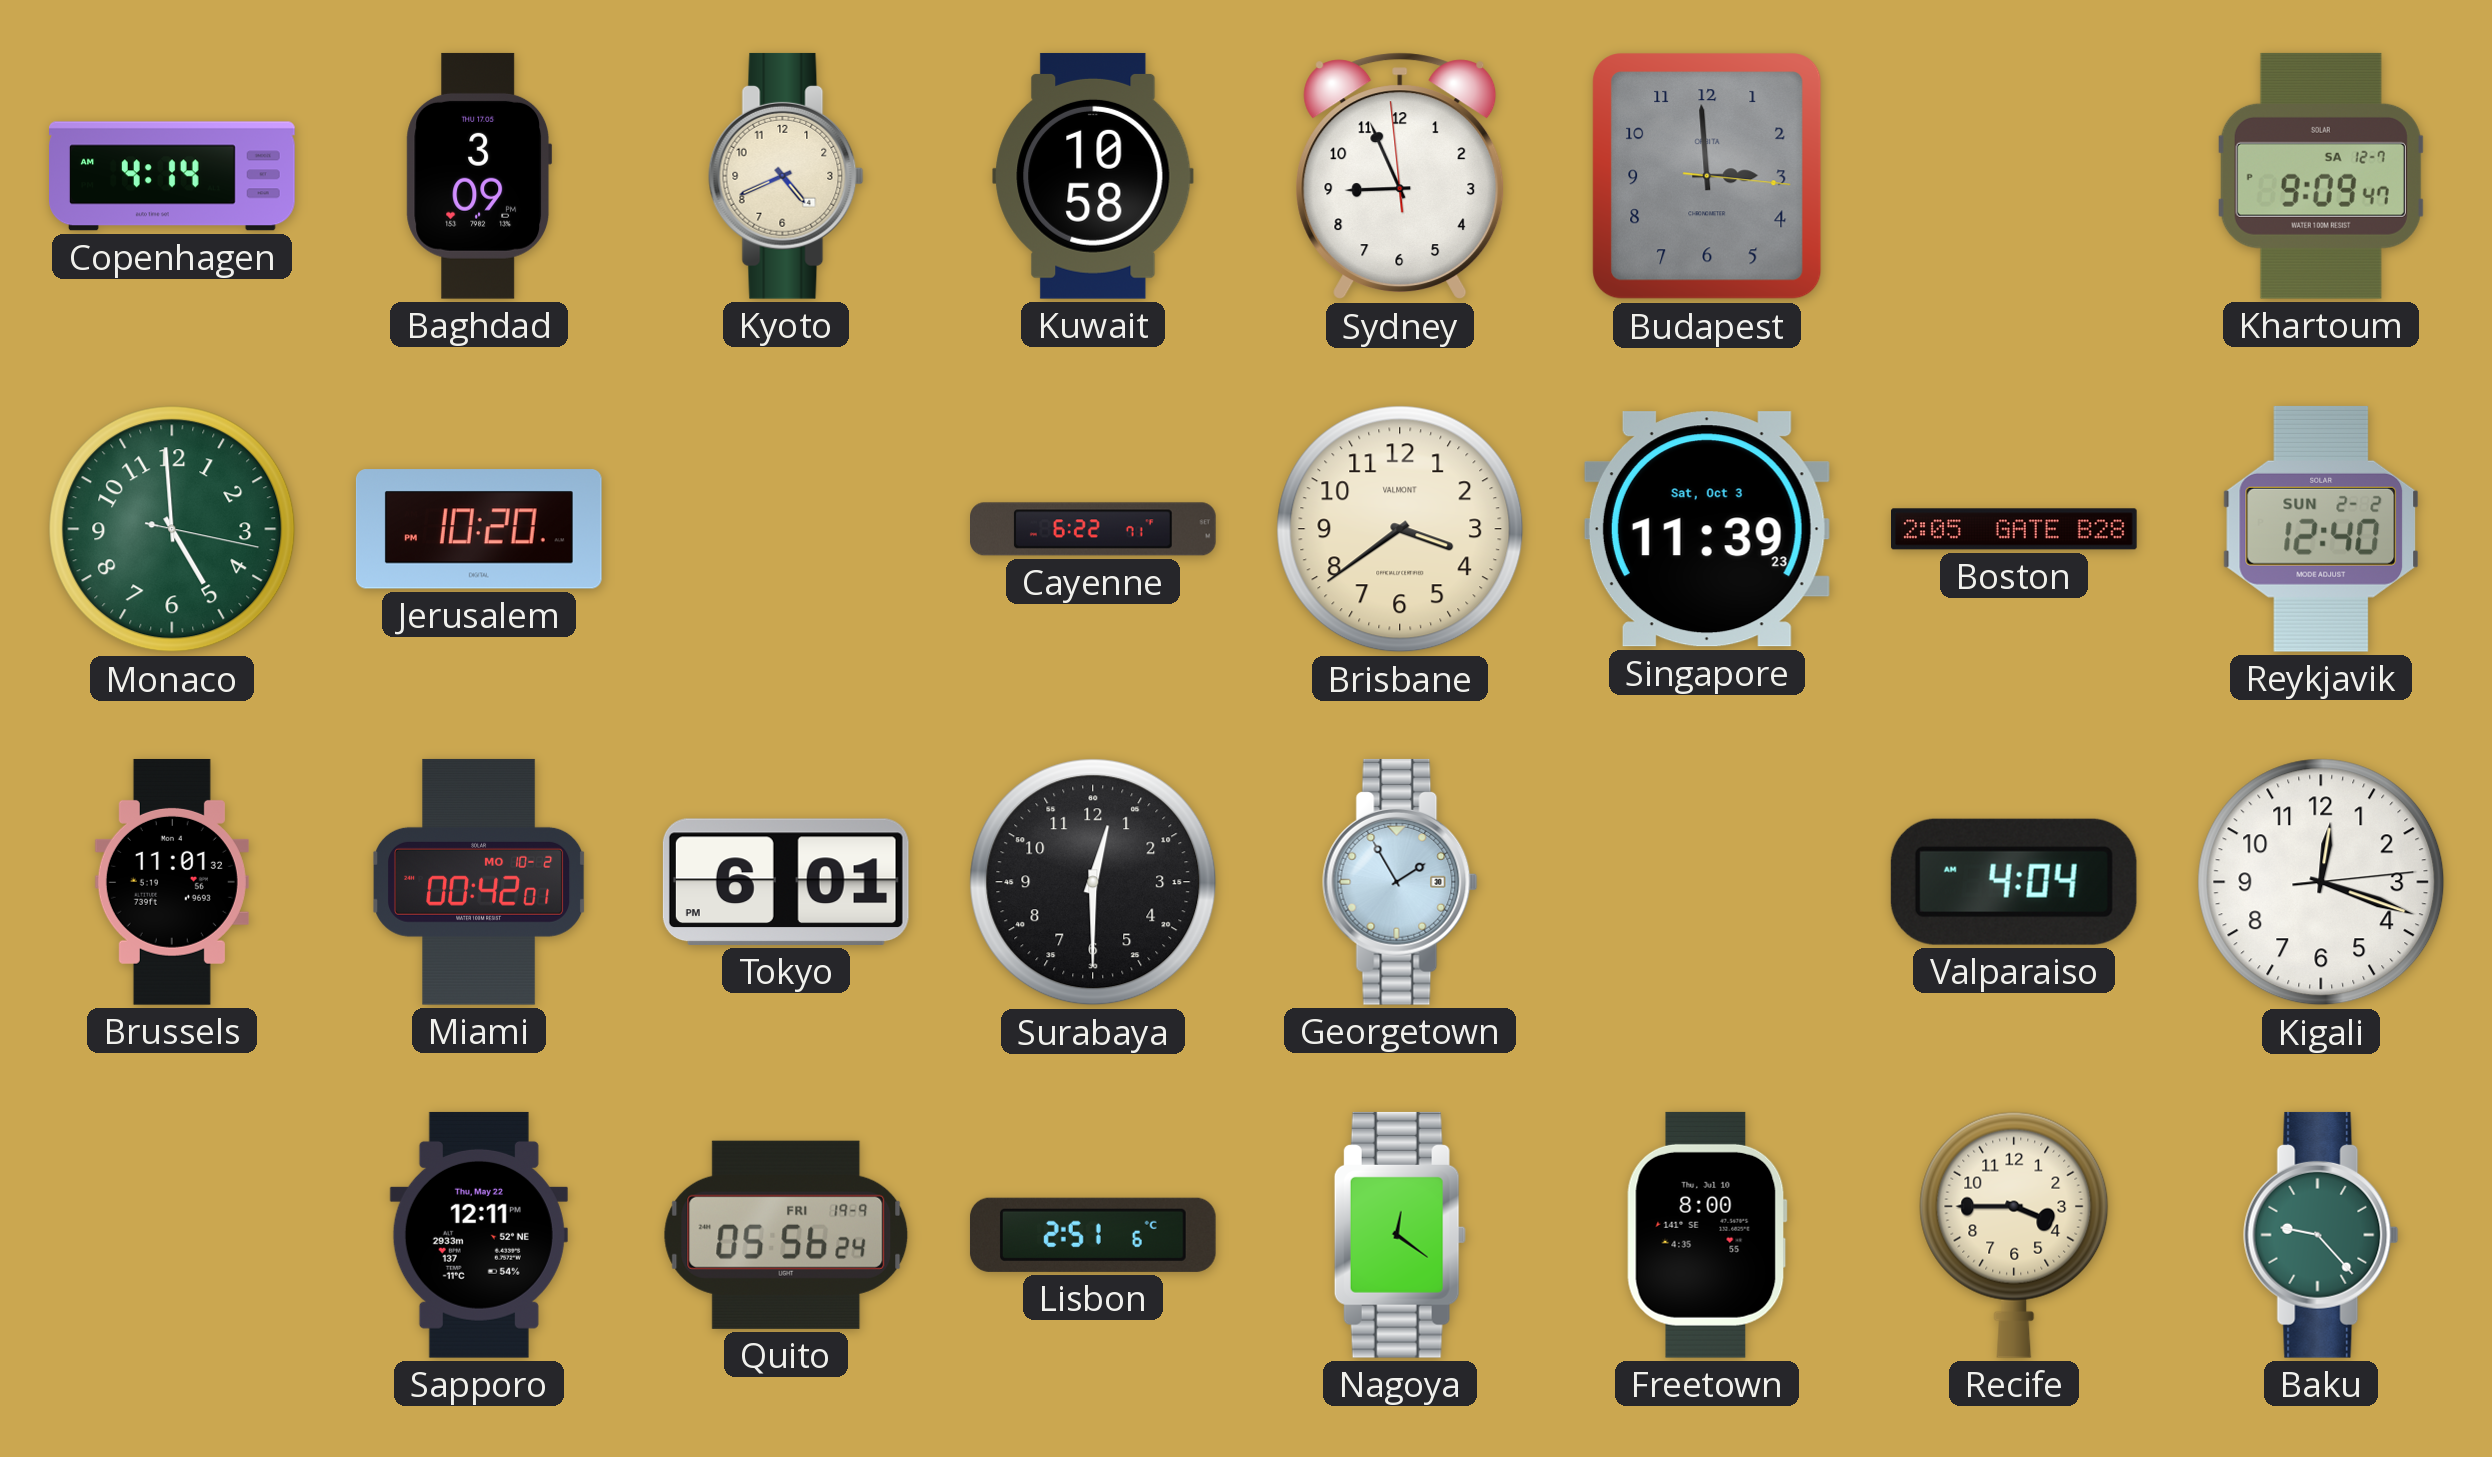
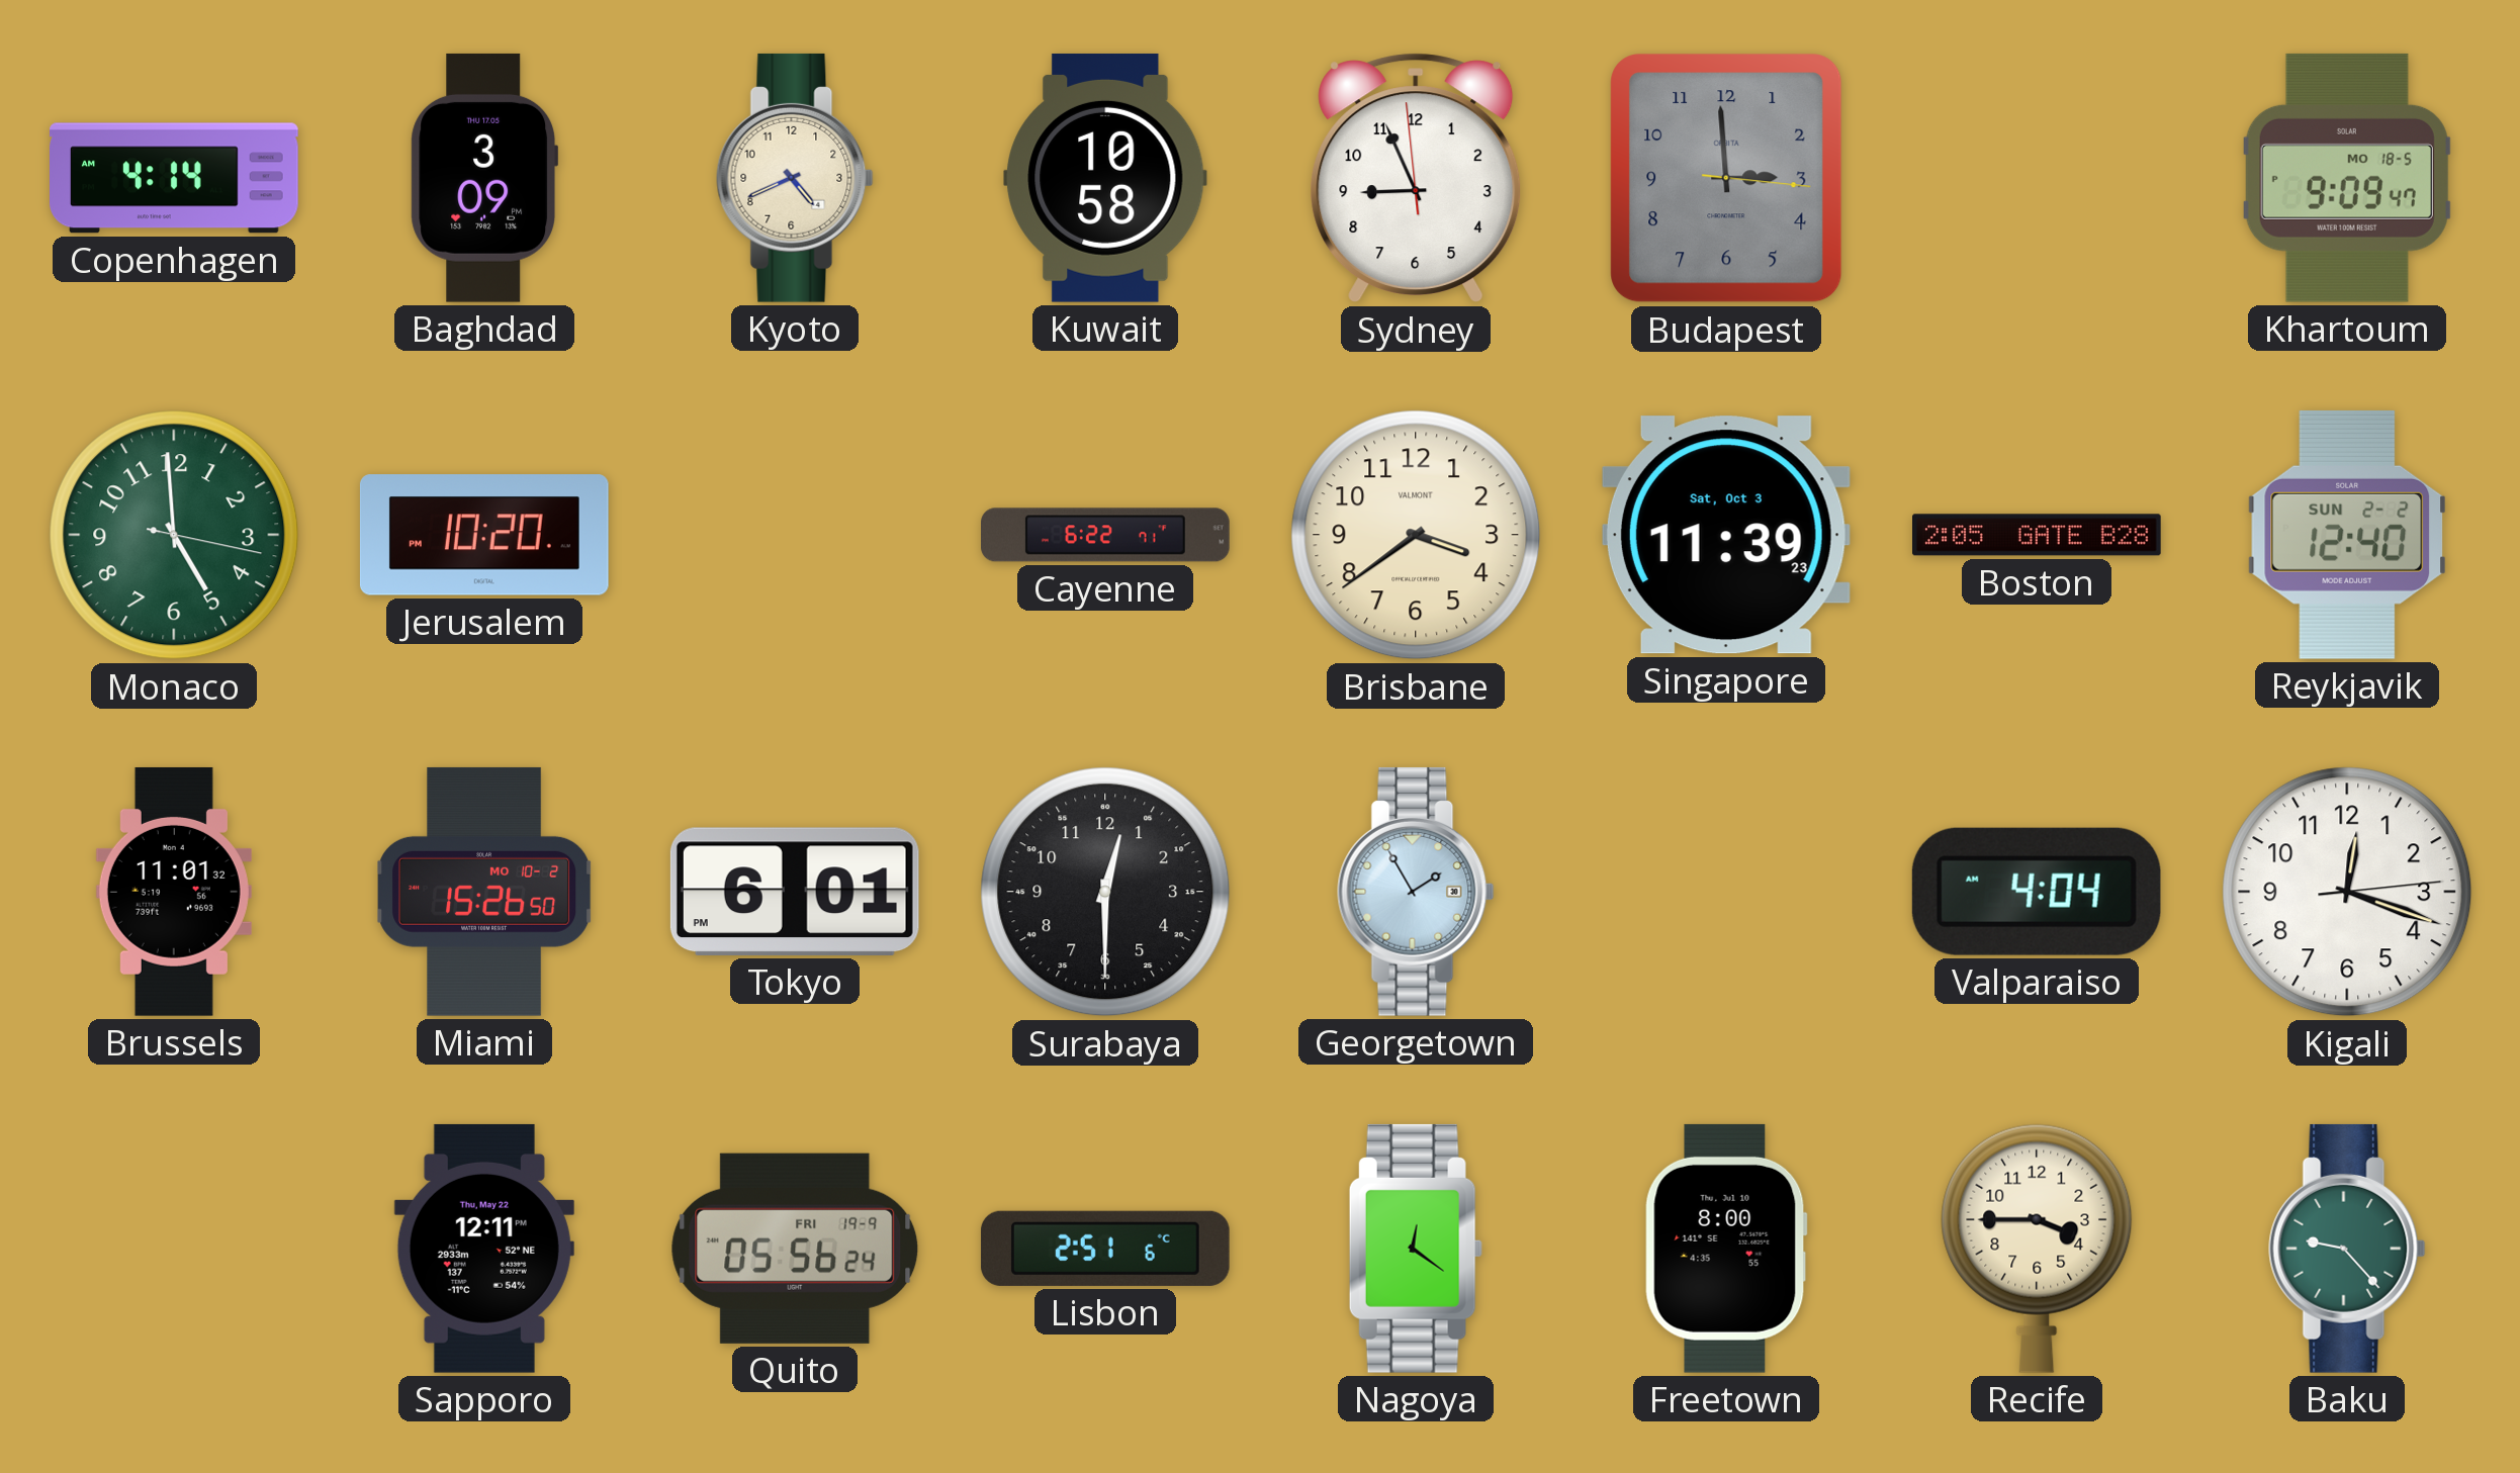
Khartoum date: SA 12-7 -> MO 18-5 (2347, 178)
Miami: 00:42 -> 15:26 (485, 892)
